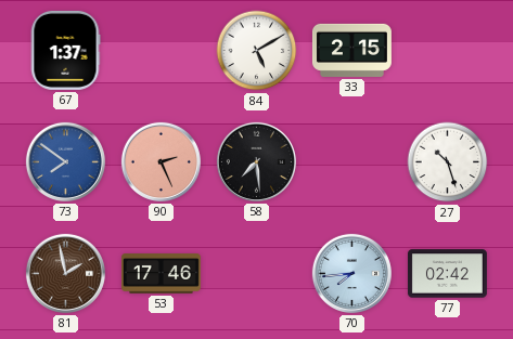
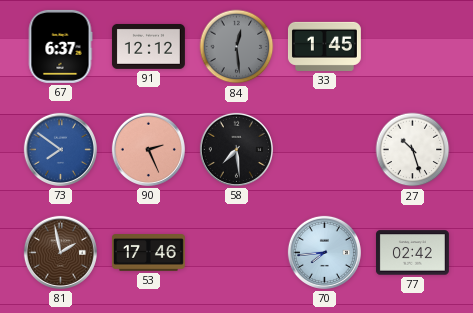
67: 1:37 -> 6:37 (60, 46)
91: none -> 12:12 (148, 46)
84: 5:10 -> 12:29 (237, 47)
84 dial: white -> grey (237, 47)
33: 2:15 -> 1:45 (324, 46)
